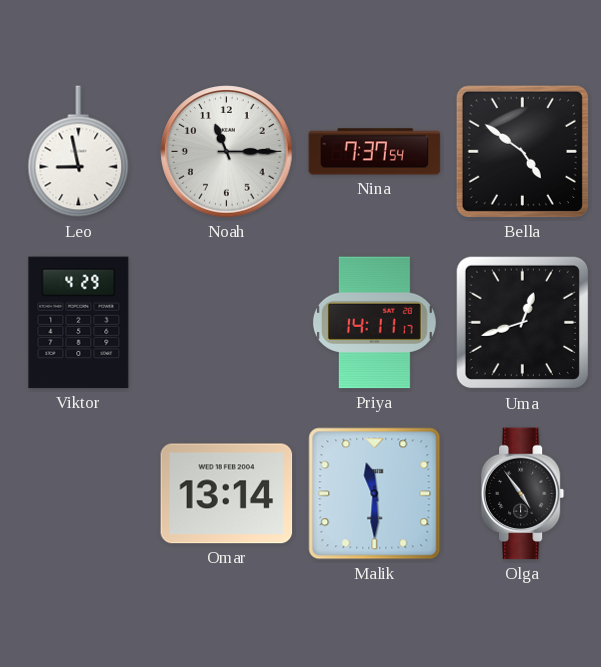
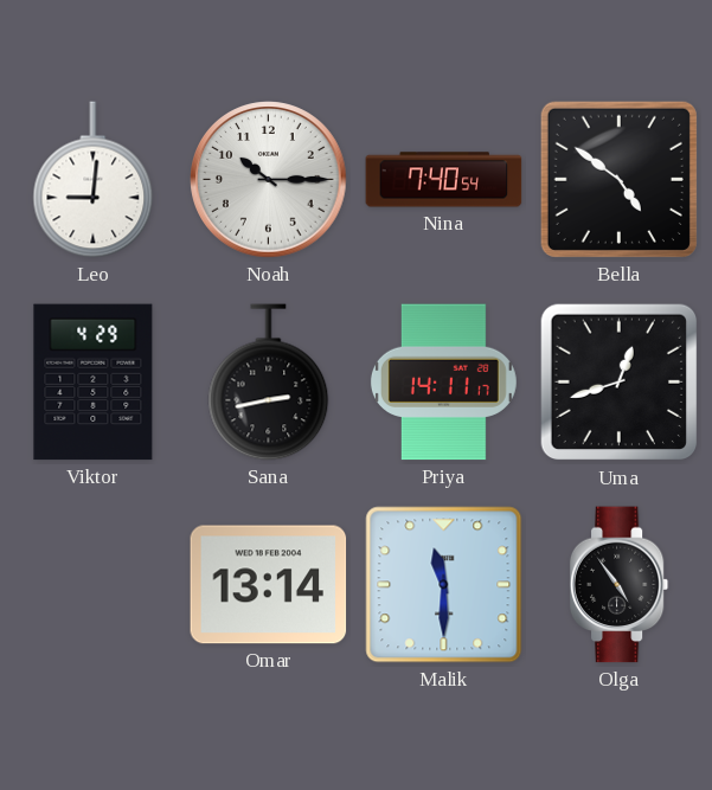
Leo: 8:58 -> 9:01 (94, 180)
Noah: 11:15 -> 10:15 (269, 180)
Nina: 7:37 -> 7:40 (444, 180)
Sana: none -> 2:43 (269, 383)
